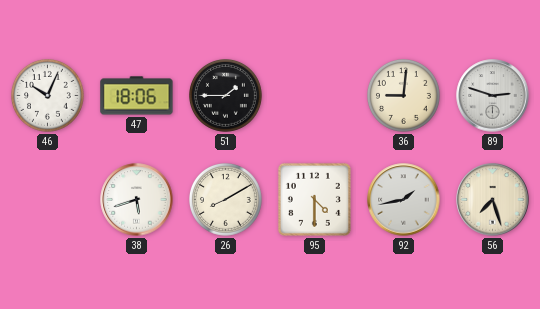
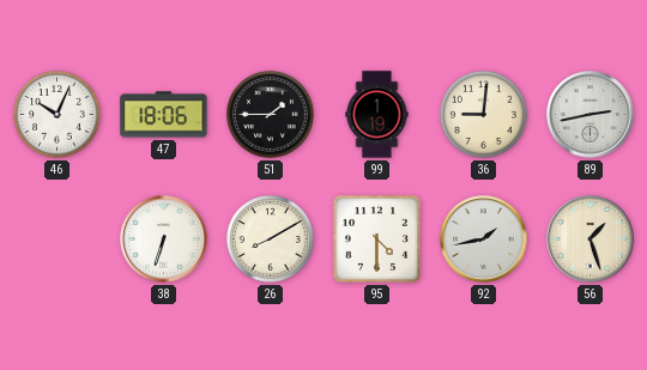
99: none -> 1:19 (377, 115)
89: 2:48 -> 2:43 (591, 115)
38: 5:42 -> 6:33 (164, 239)
56: 7:27 -> 1:27 (591, 239)
